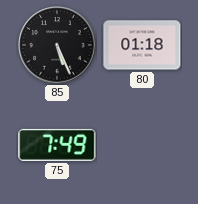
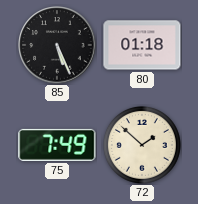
72: none -> 1:52 (142, 145)
